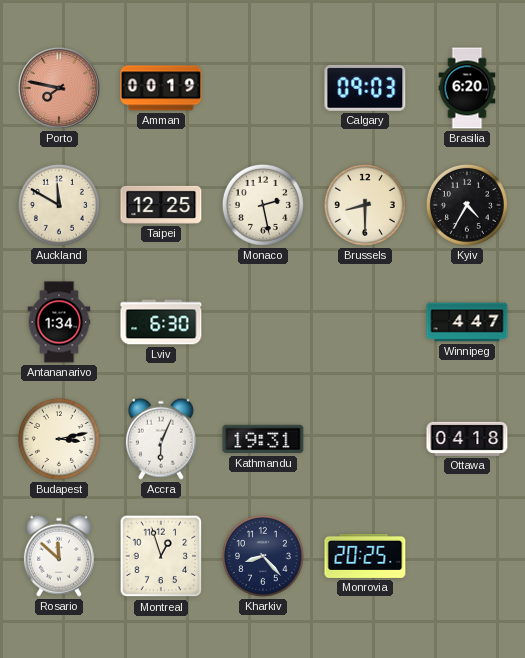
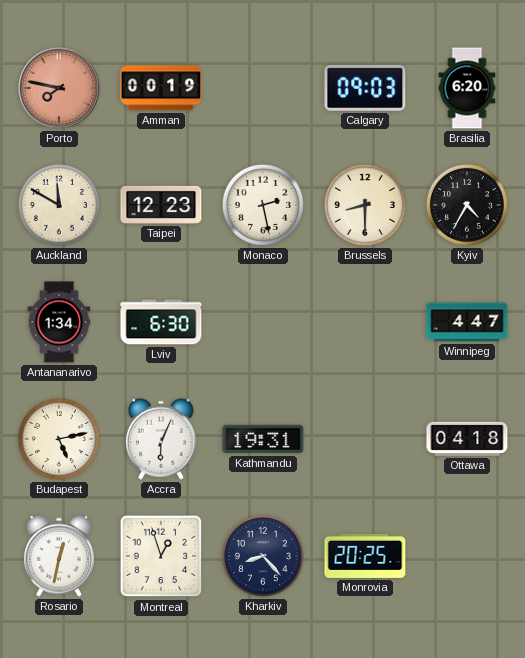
Taipei: 12:25 -> 12:23 (161, 205)
Budapest: 3:13 -> 5:13 (59, 439)
Rosario: 11:52 -> 12:32 (59, 556)
